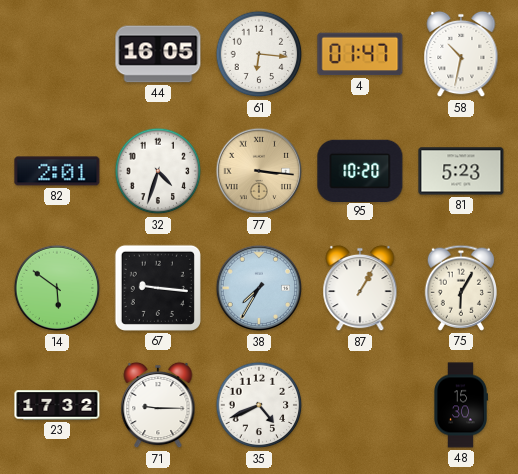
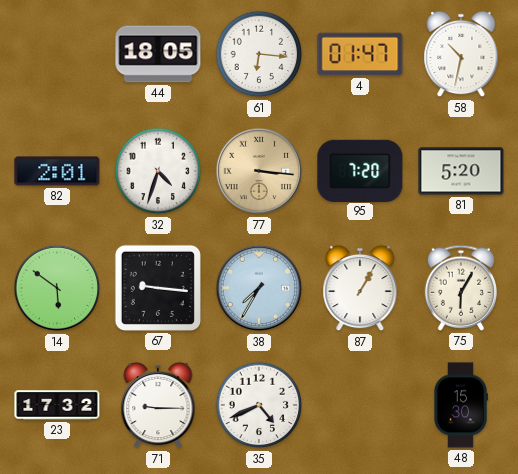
44: 16:05 -> 18:05 (158, 54)
95: 10:20 -> 7:20 (360, 170)
81: 5:23 -> 5:20 (461, 171)
